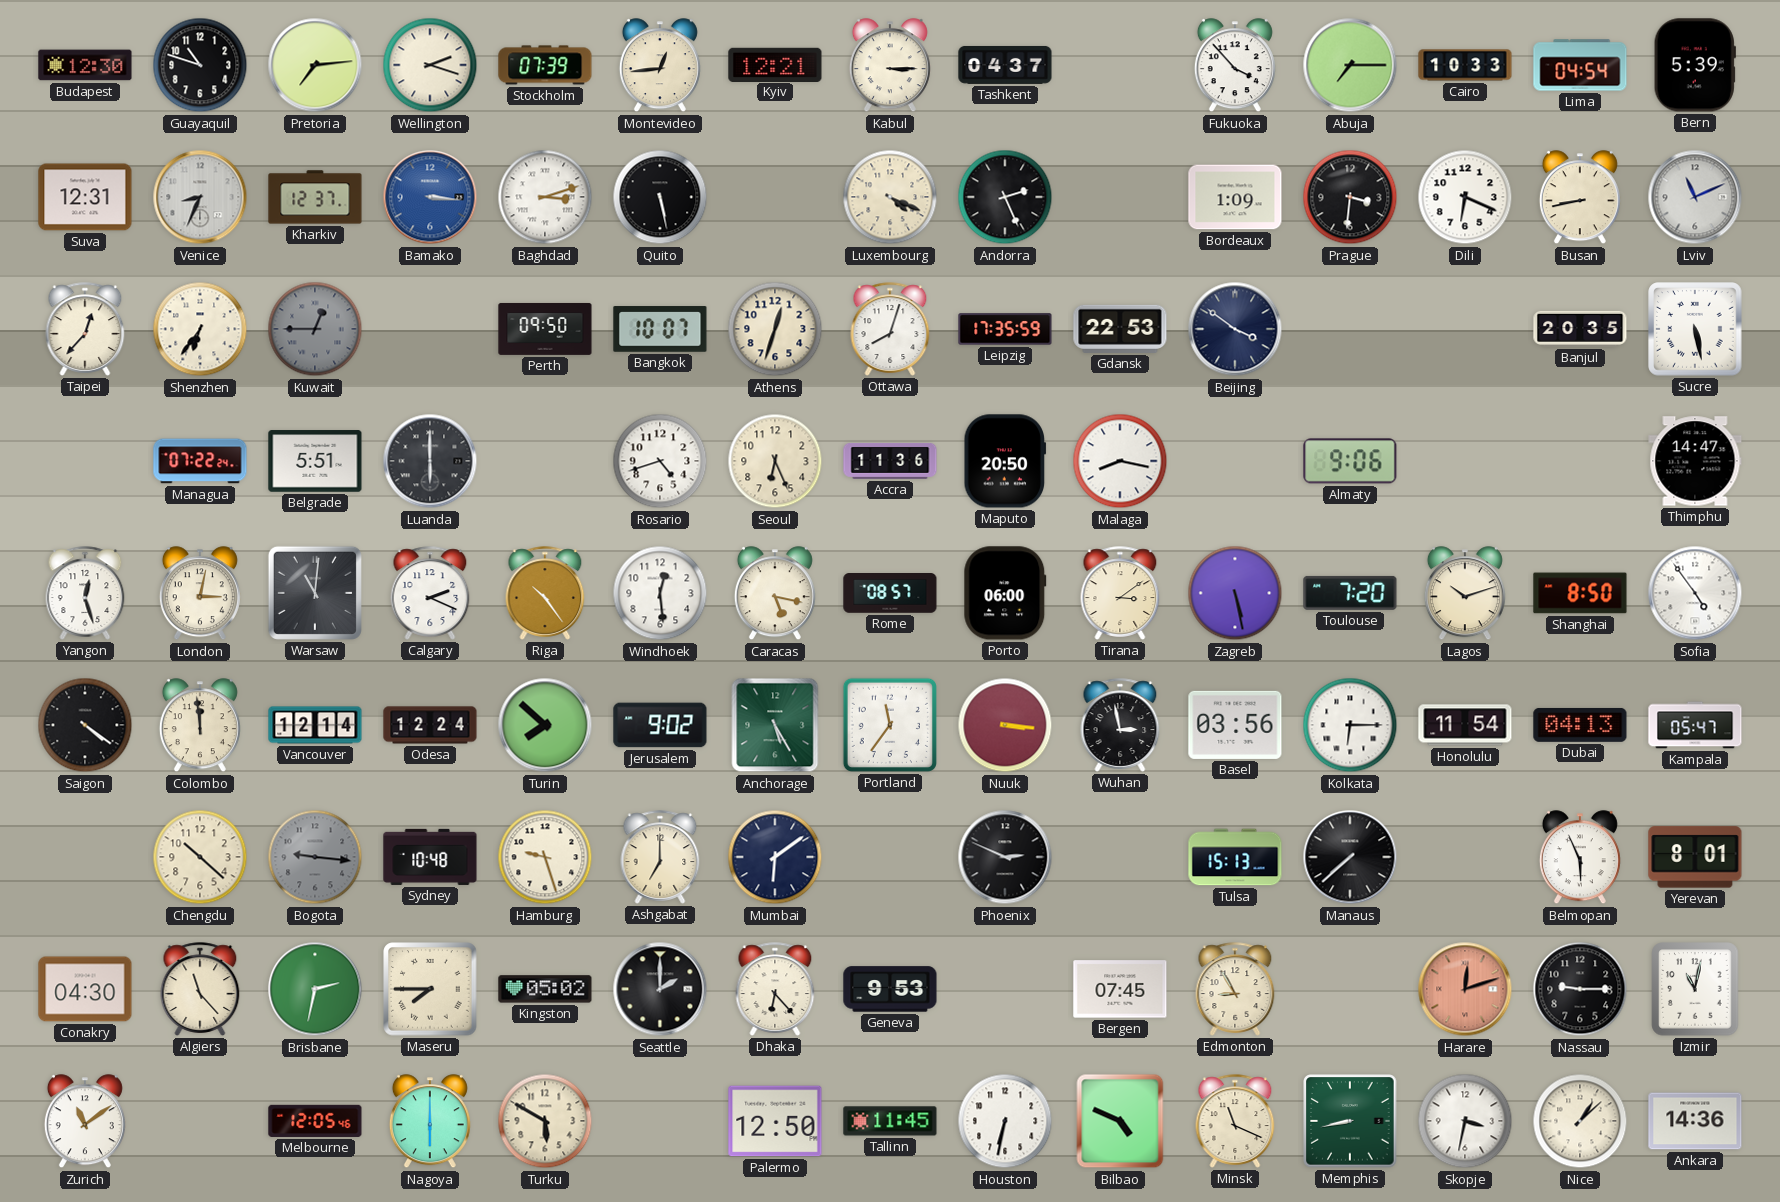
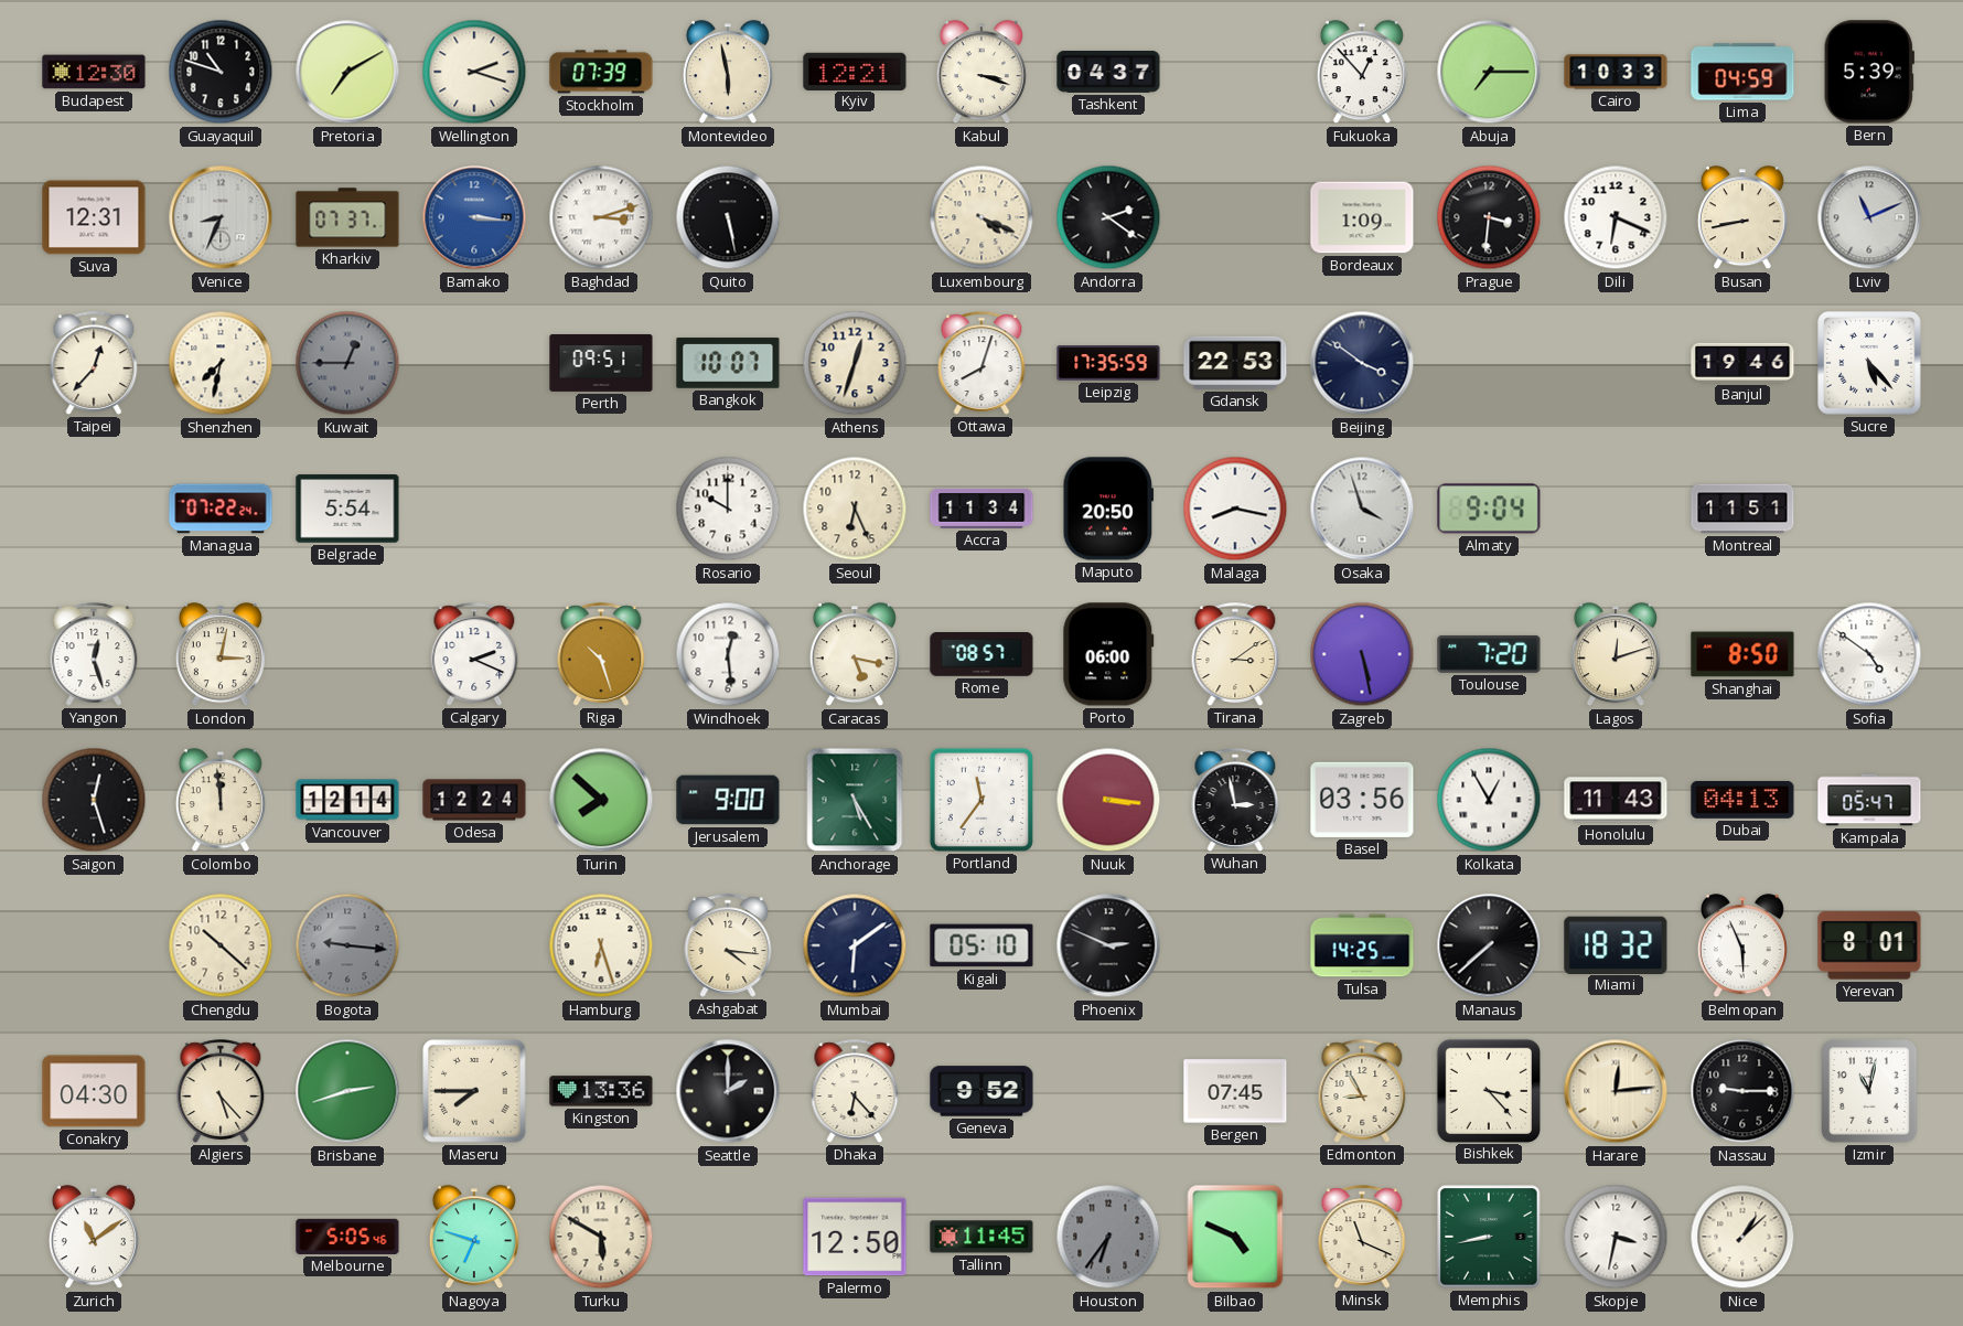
Pretoria: 7:14 -> 7:10 (347, 72)
Montevideo: 12:44 -> 5:58 (728, 73)
Kabul: 3:15 -> 3:18 (981, 73)
Fukuoka: 3:53 -> 12:53 (1362, 73)
Lima: 04:54 -> 04:59 (1742, 72)
Kharkiv: 12:37 -> 07:37 (347, 217)
Andorra: 2:26 -> 2:21 (1108, 217)
Shenzhen: 6:36 -> 7:32 (221, 363)
Perth: 09:50 -> 09:51 (601, 363)
Banjul: 20:35 -> 19:46 (1742, 363)
Sucre: 5:28 -> 5:23 (1869, 363)
Belgrade: 5:51 -> 5:54 (347, 509)
Luanda: 6:00 -> none (430, 461)
Rosario: 4:42 -> 10:00 (728, 509)
Accra: 11:36 -> 11:34 (981, 509)
Osaka: none -> 3:57 (1362, 509)
Almaty: 9:06 -> 9:04 (1489, 509)
Montreal: none -> 11:51 (1742, 509)
Thimphu: 14:47 -> none (1695, 461)
Warsaw: 11:01 -> none (315, 593)
Riga: 10:24 -> 10:27 (601, 654)
Lagos: 10:12 -> 12:12 (1616, 655)
Sofia: 4:54 -> 4:51 (1869, 654)
Saigon: 4:21 -> 12:27 (94, 800)
Jerusalem: 9:02 -> 9:00 (728, 800)
Kolkata: 6:15 -> 12:55 (1489, 800)
Honolulu: 11:54 -> 11:43 (1616, 800)
Sydney: 10:48 -> none (430, 857)
Hamburg: 9:27 -> 6:27 (601, 945)
Ashgabat: 7:00 -> 4:16 (728, 945)
Kigali: none -> 05:10 (981, 945)
Tulsa: 15:13 -> 14:25 (1362, 945)
Miami: none -> 18:32 (1616, 944)
Algiers: 11:23 -> 5:23 (221, 1091)
Brisbane: 2:32 -> 2:42 (347, 1091)
Kingston: 05:02 -> 13:36 (601, 1091)
Geneva: 9:53 -> 9:52 (981, 1091)
Bishkek: none -> 3:23 (1488, 1090)
Harare: 12:12 -> 12:14 (1616, 1091)
Harare dial: salmon -> cream (1616, 1091)
Melbourne: 12:05 -> 5:05 (347, 1237)
Nagoya: 6:00 -> 6:48 (474, 1238)
Houston: 6:32 -> 6:36 (1108, 1237)
Houston dial: white -> grey (1108, 1237)
Ankara: 14:36 -> none (1695, 1121)
